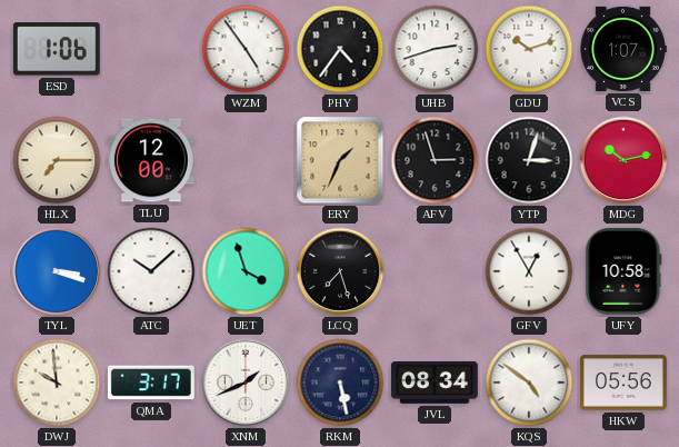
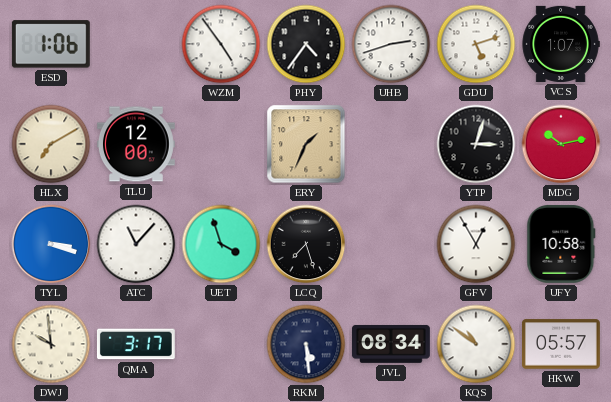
GDU: 10:12 -> 5:12 (476, 44)
HLX: 7:15 -> 7:10 (51, 144)
AFV: 2:57 -> none (435, 160)
ATC: 10:08 -> 11:07 (136, 244)
XNM: 1:41 -> none (246, 383)
RKM: 5:28 -> 5:29 (306, 344)
KQS: 4:51 -> 10:51 (476, 344)
HKW: 05:56 -> 05:57 (561, 344)
